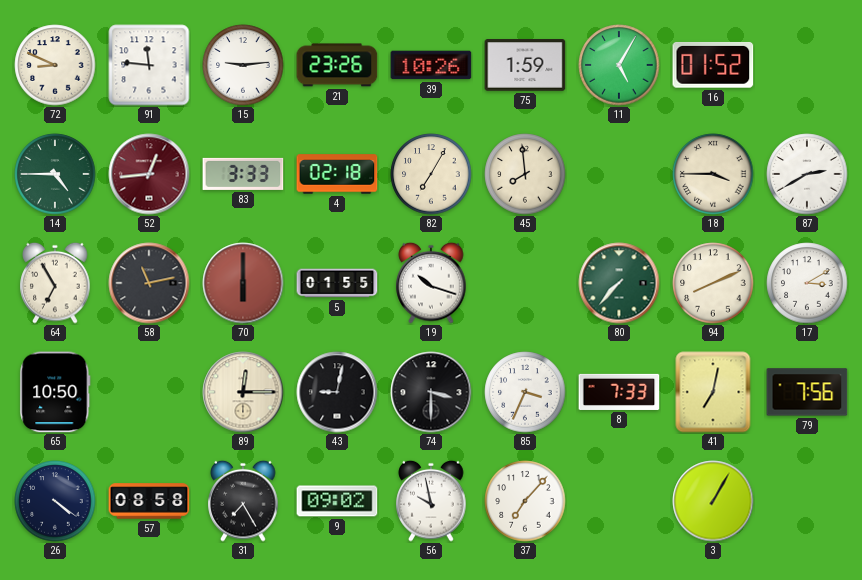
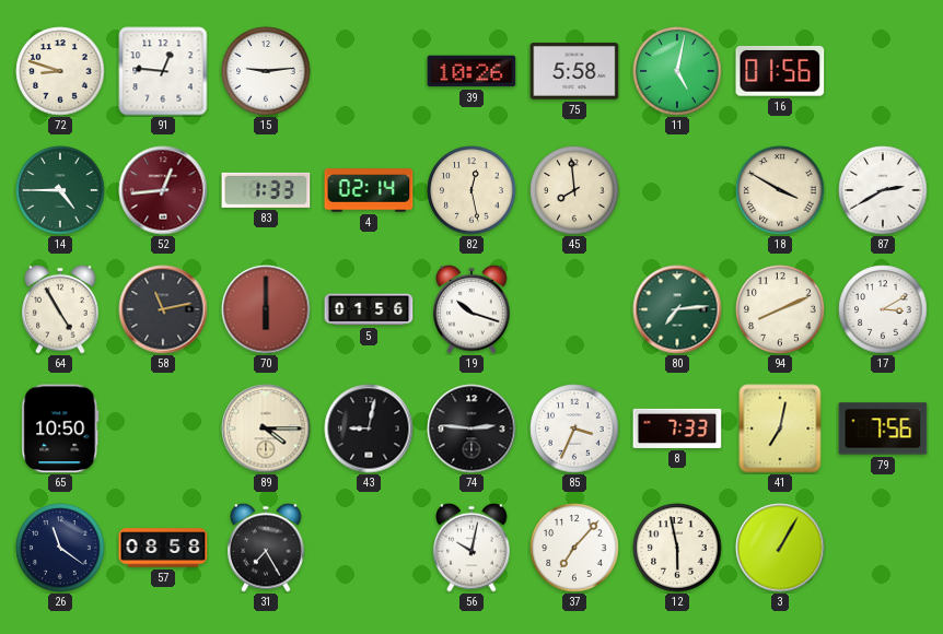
72: 8:49 -> 8:48 (60, 71)
91: 11:46 -> 12:46 (163, 71)
21: 23:26 -> none (337, 65)
75: 1:59 -> 5:58 (574, 71)
11: 5:05 -> 5:02 (677, 71)
16: 01:52 -> 01:56 (780, 71)
83: 3:33 -> 1:33 (266, 190)
4: 02:18 -> 02:14 (369, 190)
82: 7:05 -> 12:28 (471, 190)
18: 3:45 -> 3:50 (780, 190)
64: 6:55 -> 4:55 (60, 309)
5: 01:55 -> 01:56 (369, 309)
80: 7:37 -> 7:14 (677, 309)
89: 12:15 -> 4:15 (266, 428)
74: 3:30 -> 2:46 (471, 428)
26: 4:21 -> 11:21 (60, 548)
9: 09:02 -> none (337, 501)
56: 9:58 -> 10:02 (471, 548)
12: none -> 5:58 (677, 548)
